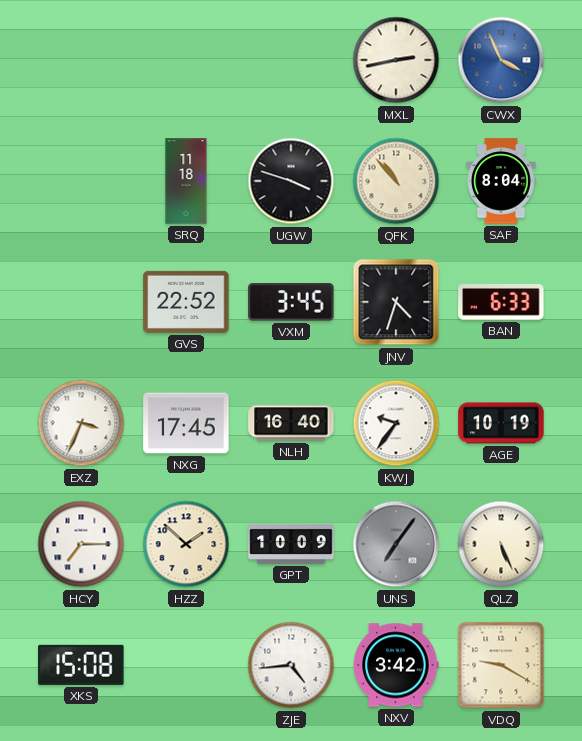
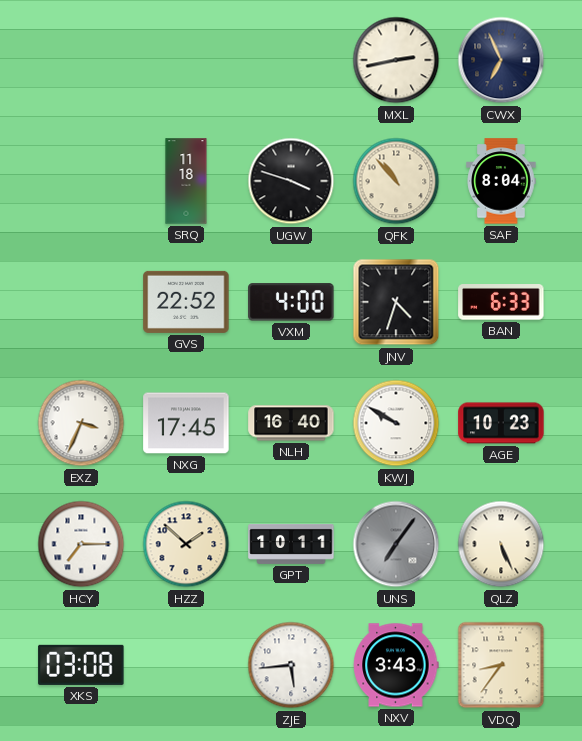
CWX: 3:56 -> 6:56 (501, 60)
CWX dial: blue -> navy (501, 60)
VXM: 3:45 -> 4:00 (291, 302)
KWJ: 9:36 -> 9:50 (396, 423)
AGE: 10:19 -> 10:23 (501, 423)
GPT: 10:09 -> 10:11 (291, 544)
XKS: 15:08 -> 03:08 (81, 665)
ZJE: 4:44 -> 5:44 (291, 665)
NXV: 3:42 -> 3:43 (396, 665)
VDQ: 9:20 -> 8:36 (501, 665)
